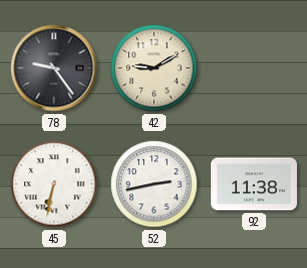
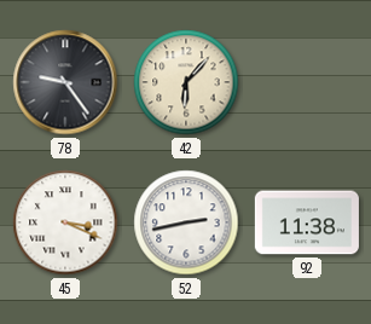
42: 9:10 -> 6:07 (186, 82)
45: 6:32 -> 3:19 (65, 222)
